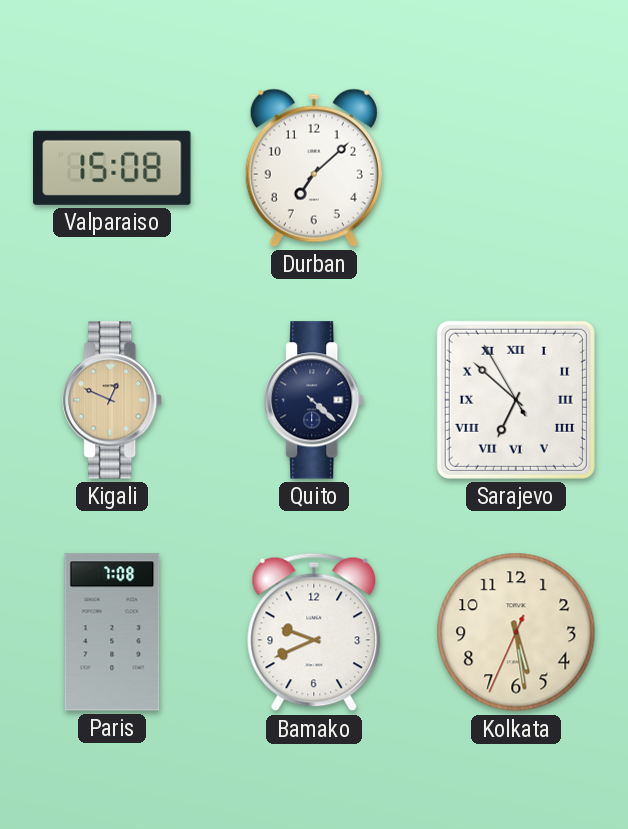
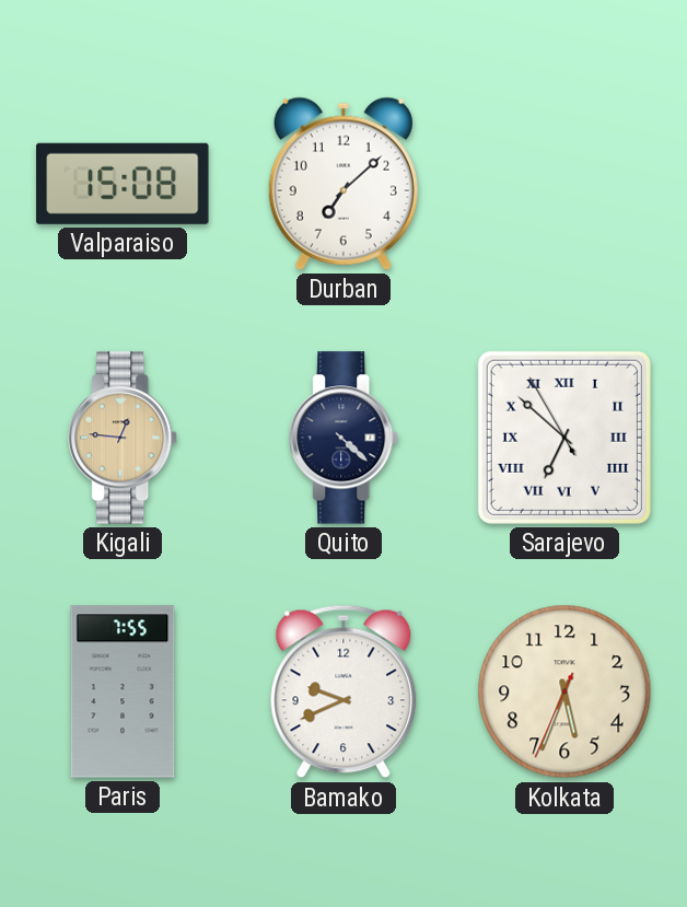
Kigali: 12:49 -> 12:46 (124, 438)
Paris: 7:08 -> 7:55 (123, 691)
Kolkata: 5:28 -> 5:33 (564, 691)
